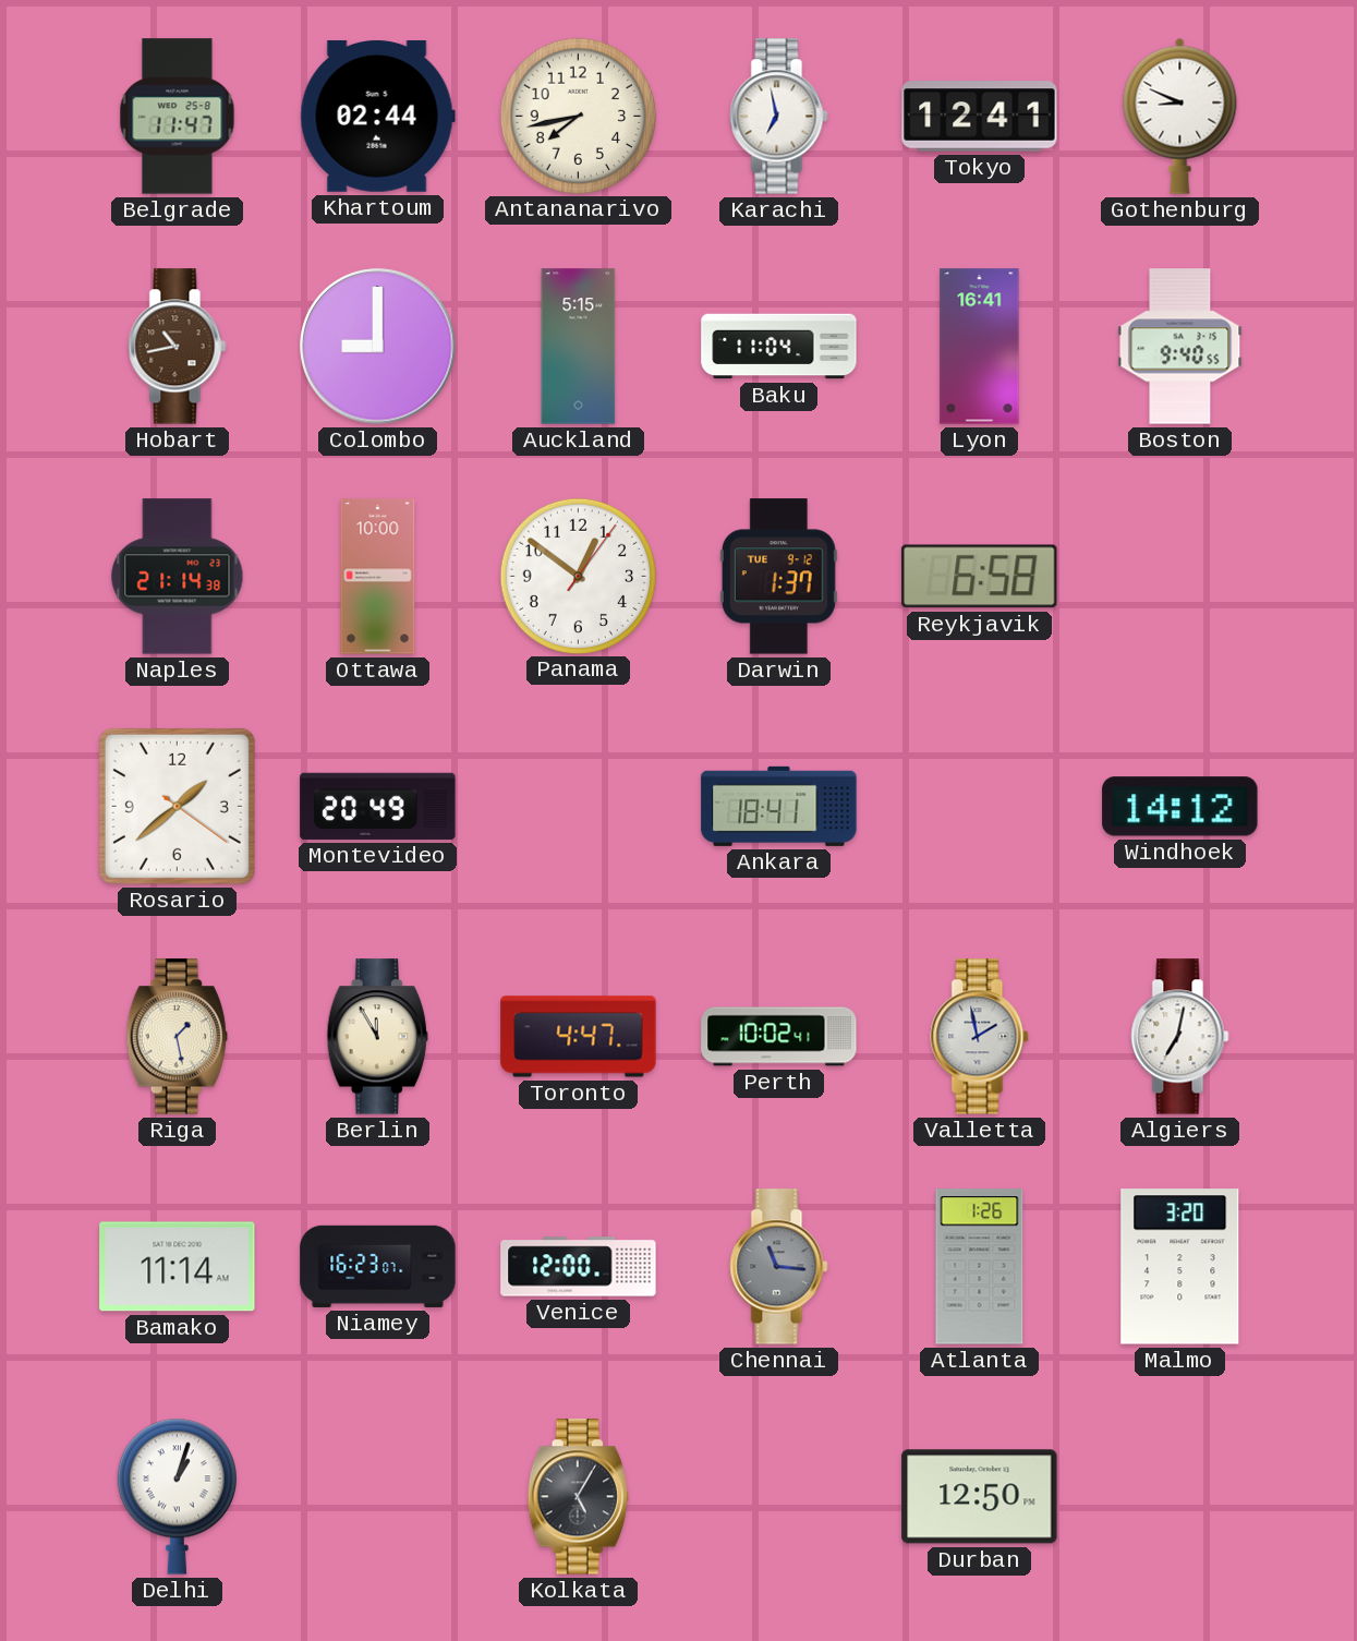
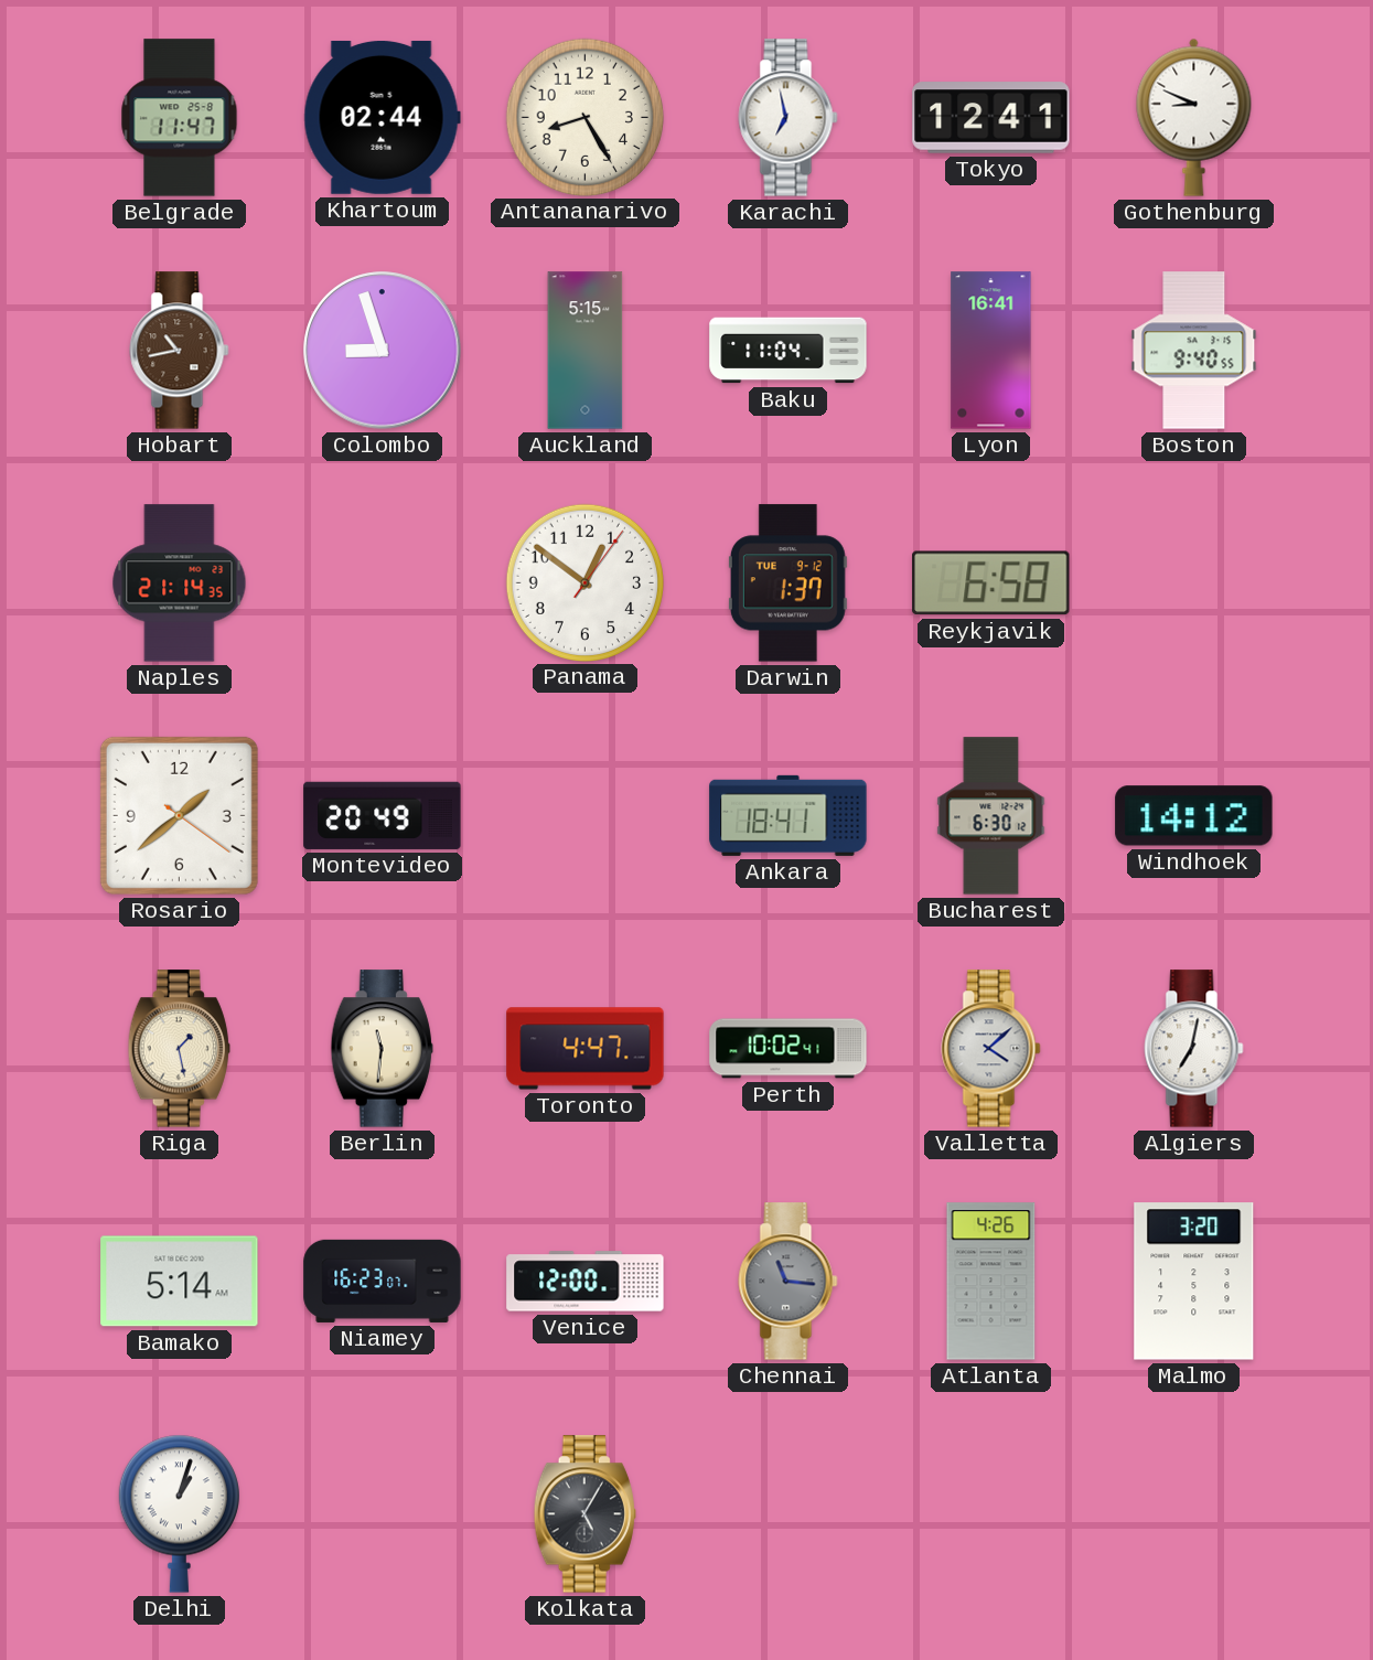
Antananarivo: 7:43 -> 8:25 (584, 117)
Colombo: 9:00 -> 8:57 (383, 351)
Naples: 21:14:38 -> 21:14:35 (180, 583)
Ottawa: 10:00 -> none (378, 577)
Bucharest: none -> 6:30 (991, 816)
Berlin: 11:55 -> 11:31 (382, 1049)
Valletta: 1:58 -> 4:08 (991, 1049)
Bamako: 11:14 -> 5:14 (180, 1282)
Atlanta: 1:26 -> 4:26 (991, 1282)
Durban: 12:50 -> none (980, 1497)
